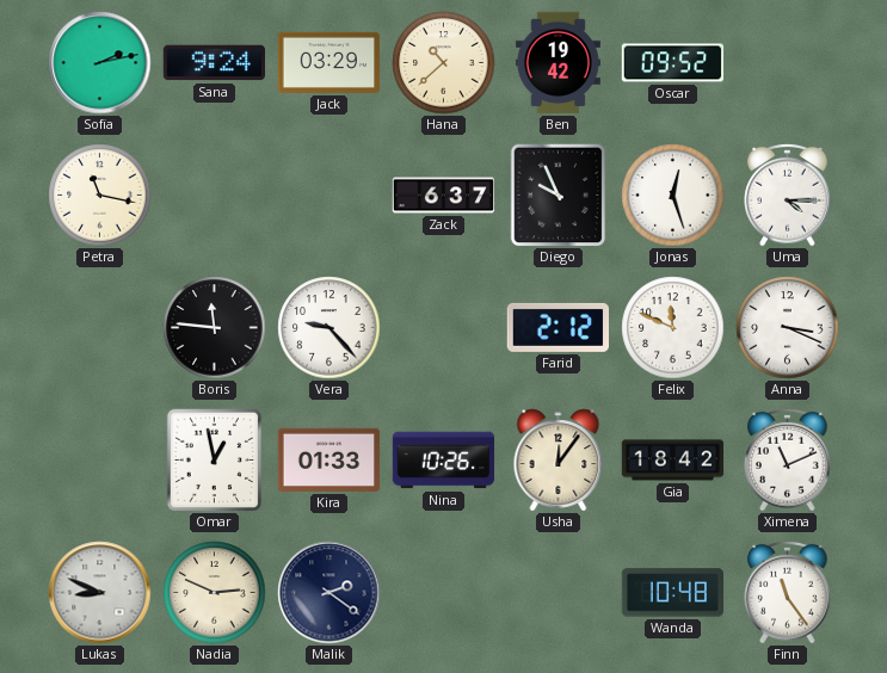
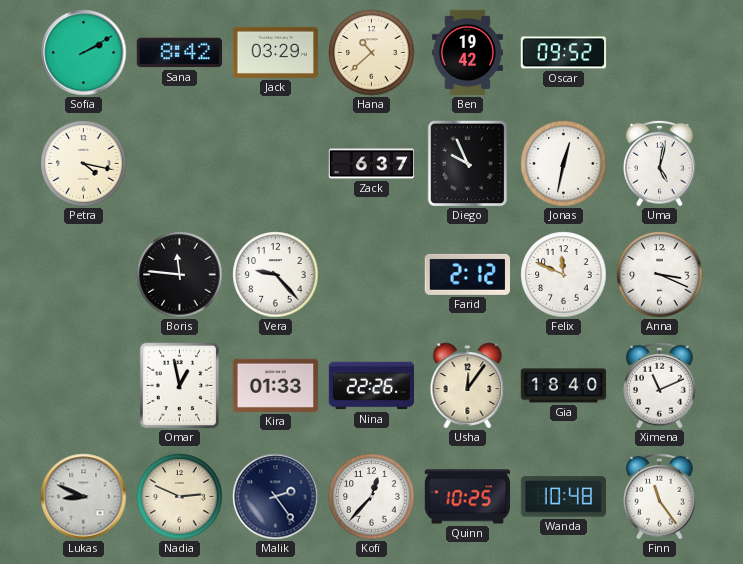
Sofia: 2:13 -> 2:10 (84, 53)
Sana: 9:24 -> 8:42 (179, 53)
Petra: 11:17 -> 4:17 (84, 164)
Jonas: 12:27 -> 12:32 (564, 164)
Uma: 4:15 -> 5:02 (660, 163)
Nina: 10:26 -> 22:26 (372, 386)
Gia: 18:42 -> 18:40 (564, 386)
Malik: 2:21 -> 2:24 (276, 497)
Kofi: none -> 12:37 (372, 497)
Quinn: none -> 10:25 (467, 497)
